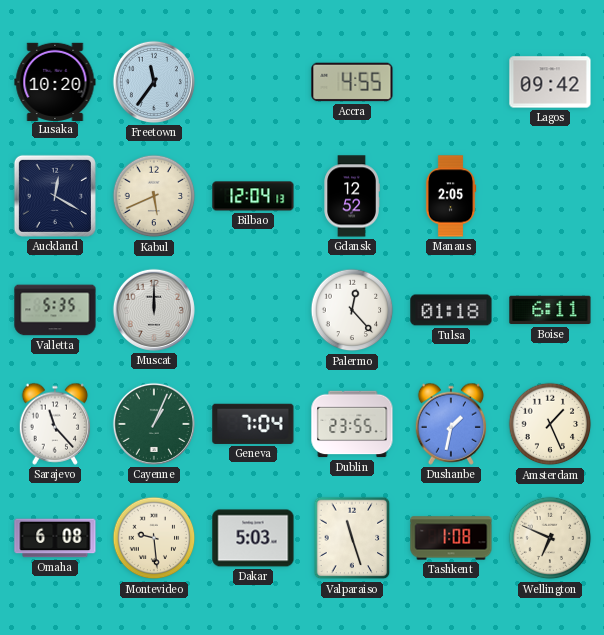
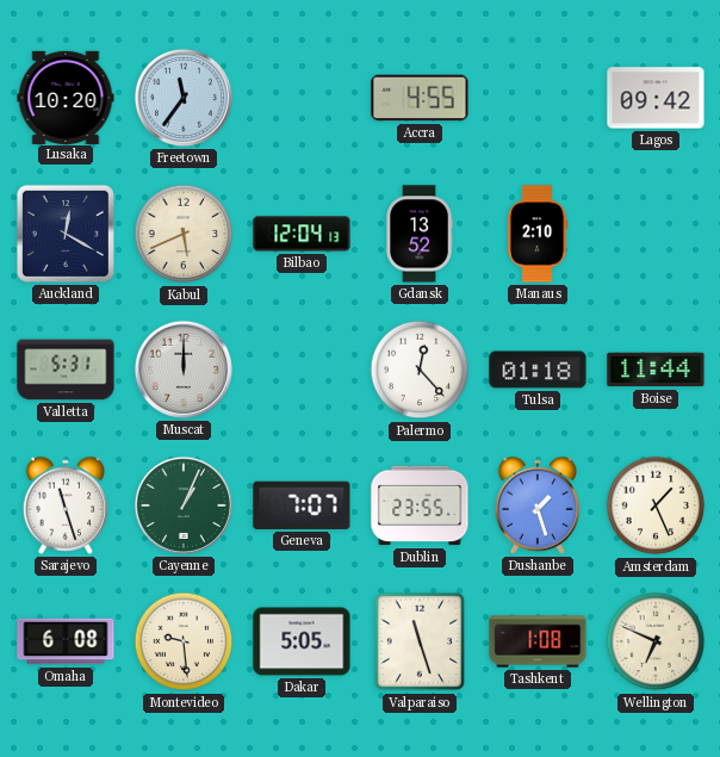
Gdansk: 12:52 -> 13:52 (420, 234)
Manaus: 2:05 -> 2:10 (538, 234)
Valletta: 5:35 -> 5:31 (66, 370)
Boise: 6:11 -> 11:44 (656, 370)
Sarajevo: 11:23 -> 11:27 (66, 505)
Geneva: 7:04 -> 7:07 (302, 505)
Dushanbe: 1:32 -> 1:27 (538, 505)
Dakar: 5:03 -> 5:05 (302, 641)
